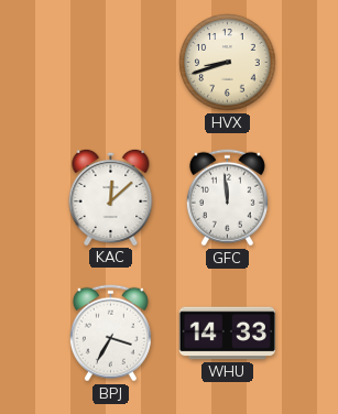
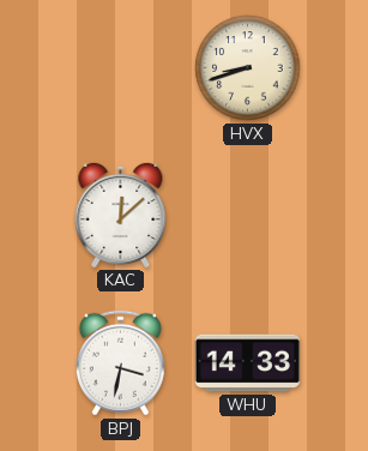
GFC: 11:59 -> none (227, 198)
BPJ: 3:35 -> 3:32 (120, 363)
